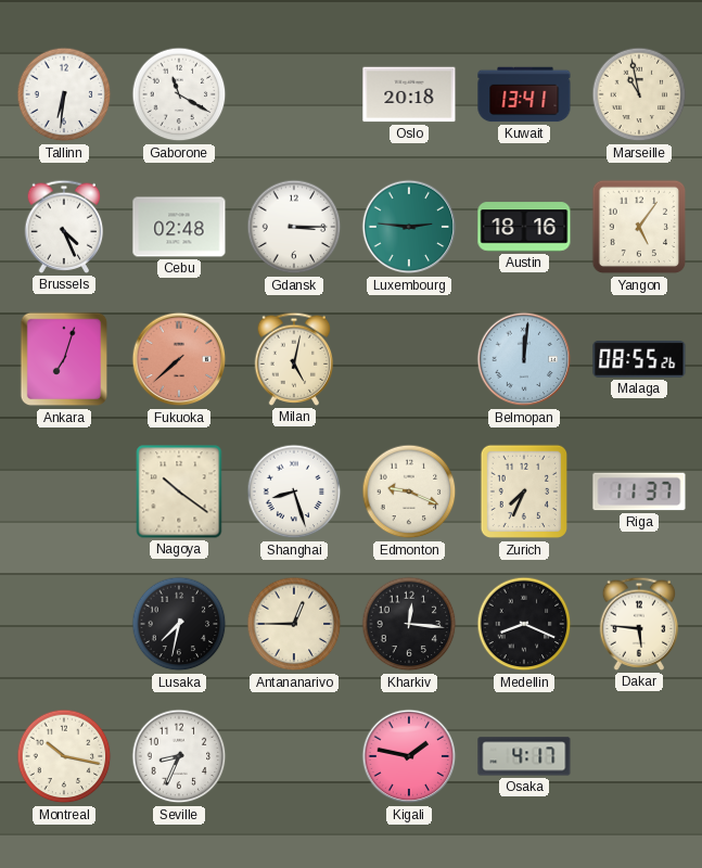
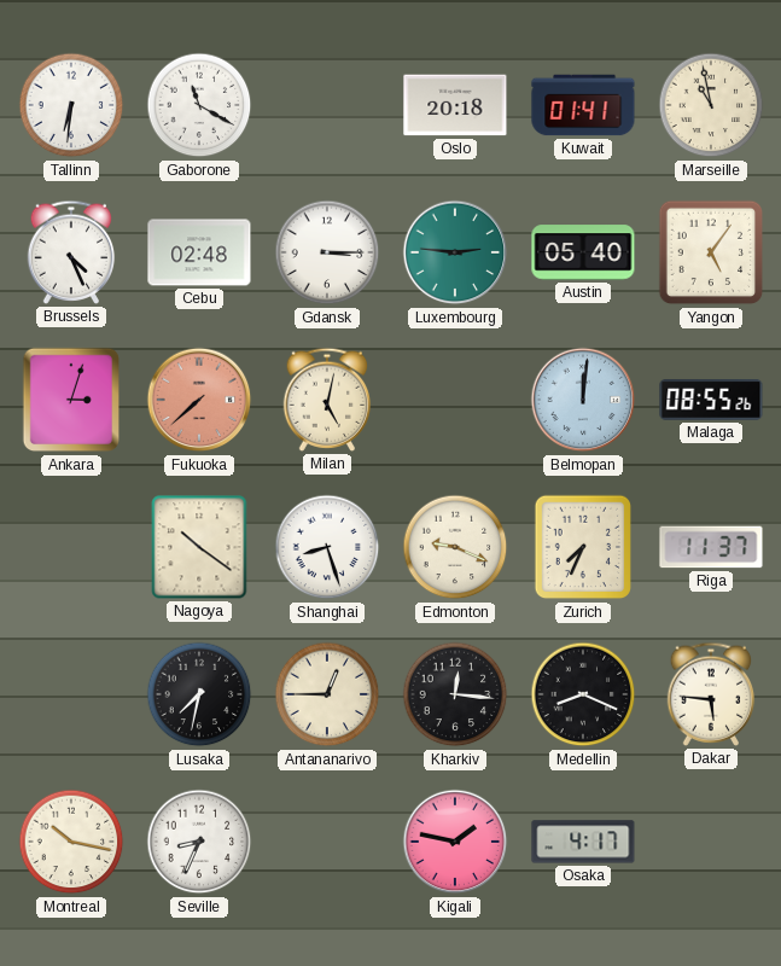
Kuwait: 13:41 -> 01:41 (583, 105)
Austin: 18:16 -> 05:40 (583, 252)
Ankara: 7:03 -> 3:03 (70, 400)
